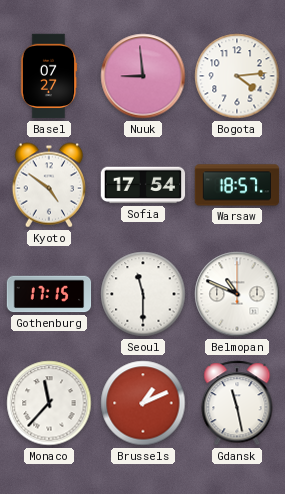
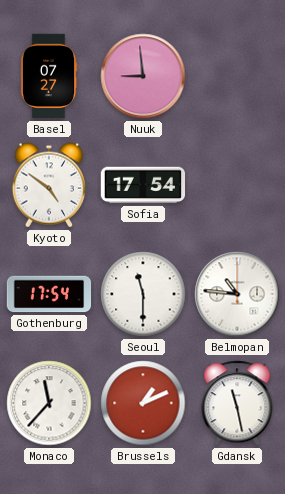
Bogota: 4:14 -> none (237, 76)
Warsaw: 18:57 -> none (237, 185)
Gothenburg: 17:15 -> 17:54 (49, 294)
Belmopan: 10:49 -> 10:46 (237, 294)
